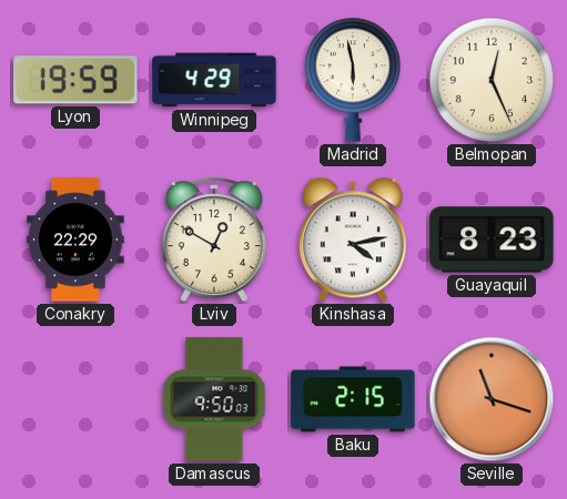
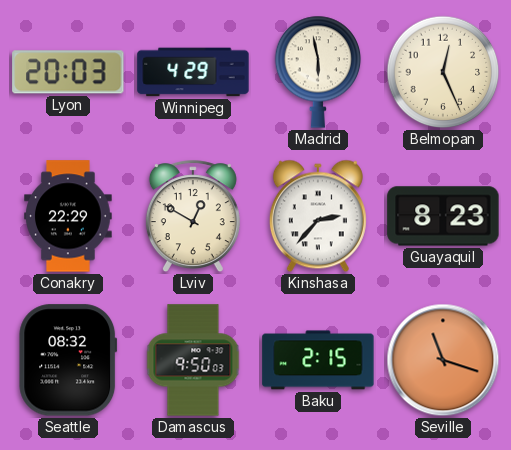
Lyon: 19:59 -> 20:03 (68, 72)
Kinshasa: 4:13 -> 2:37 (318, 216)
Seattle: none -> 08:32 (68, 360)
